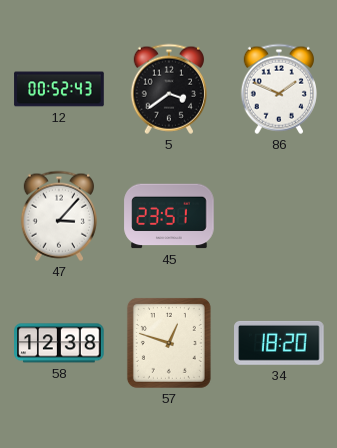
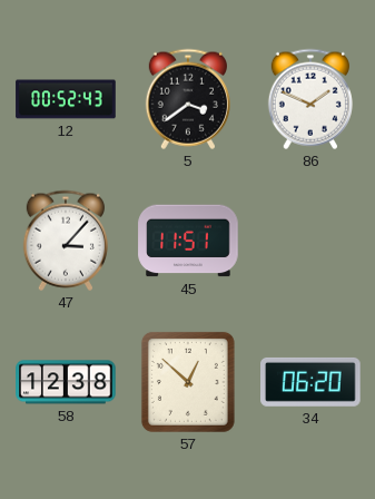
45: 23:51 -> 11:51 (188, 241)
57: 12:48 -> 12:52 (188, 382)
34: 18:20 -> 06:20 (310, 382)
